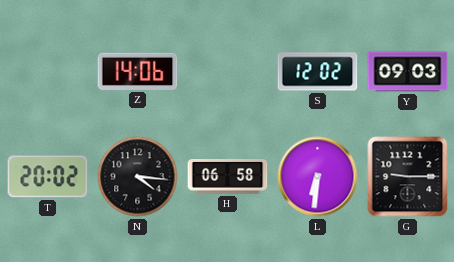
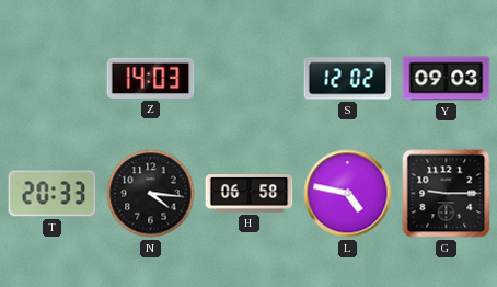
Z: 14:06 -> 14:03 (151, 78)
T: 20:02 -> 20:33 (53, 194)
L: 6:31 -> 4:47 (348, 194)
